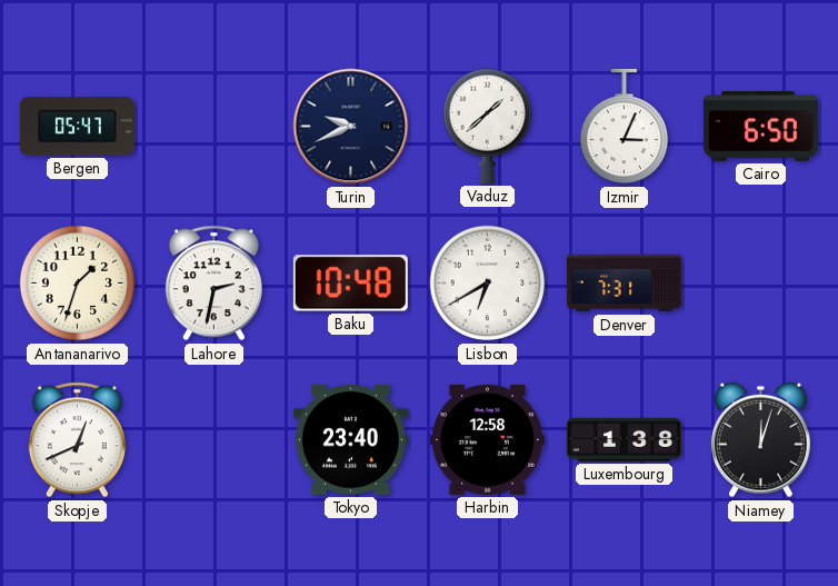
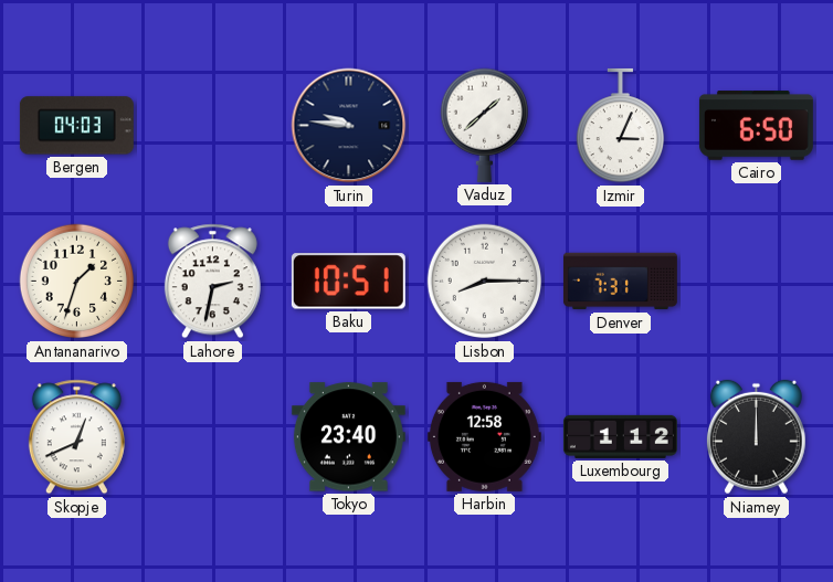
Bergen: 05:47 -> 04:03 (76, 126)
Turin: 9:41 -> 9:46 (349, 126)
Baku: 10:48 -> 10:51 (348, 282)
Lisbon: 6:40 -> 8:15 (485, 282)
Luxembourg: 1:38 -> 1:12 (620, 436)
Niamey: 12:03 -> 12:00 (756, 437)
